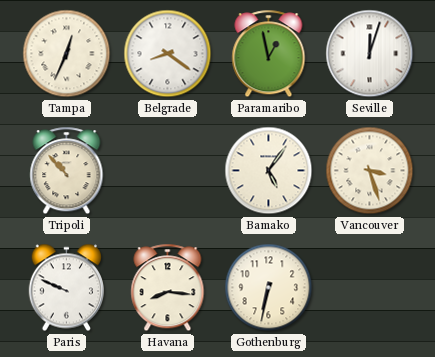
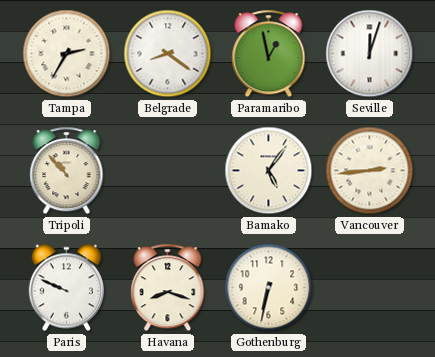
Tampa: 12:34 -> 2:35 (67, 54)
Vancouver: 3:27 -> 2:44 (370, 171)
Havana: 8:16 -> 8:18 (168, 288)
